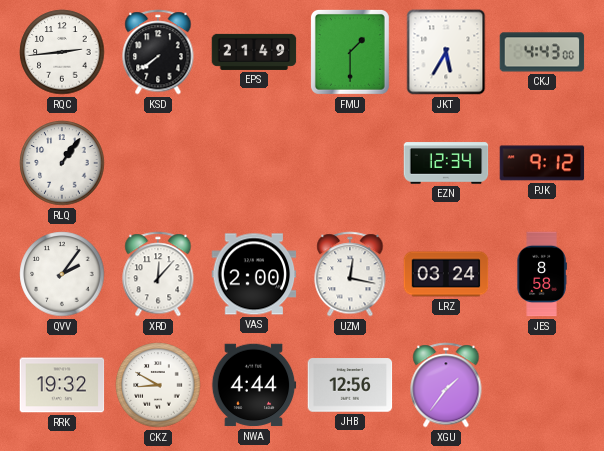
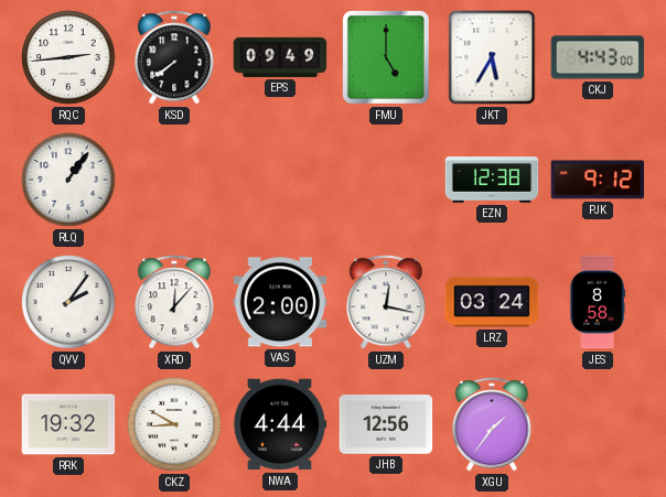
EPS: 21:49 -> 09:49 (280, 57)
FMU: 1:30 -> 5:00 (386, 57)
EZN: 12:34 -> 12:38 (492, 180)
